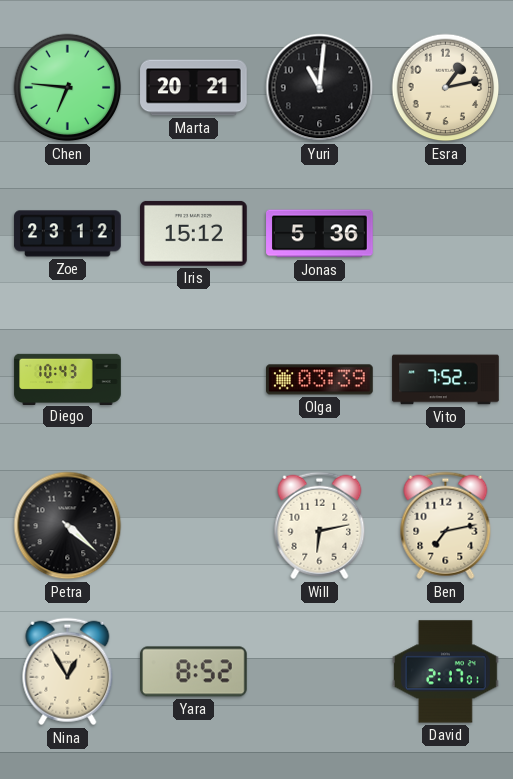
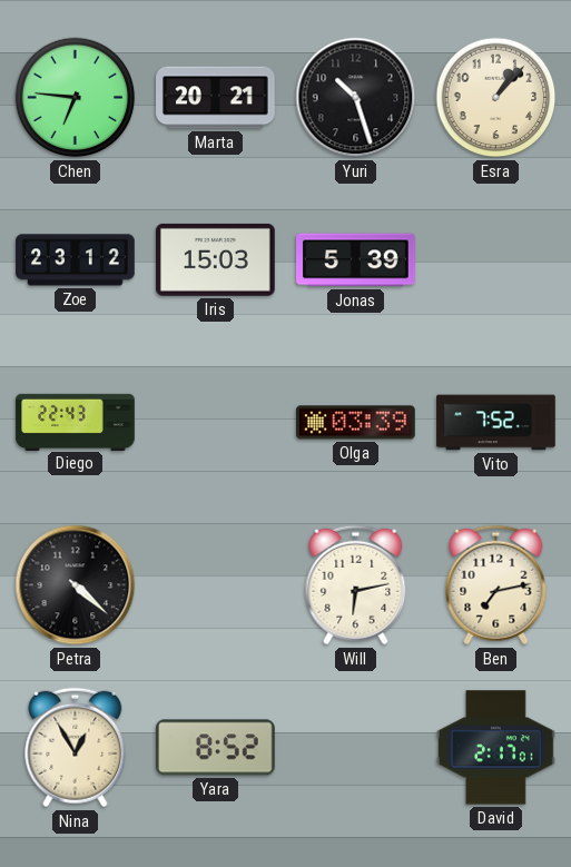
Yuri: 11:01 -> 10:27 (356, 98)
Esra: 1:13 -> 1:07 (496, 98)
Iris: 15:12 -> 15:03 (216, 259)
Jonas: 5:36 -> 5:39 (356, 260)
Diego: 10:43 -> 22:43 (76, 422)
